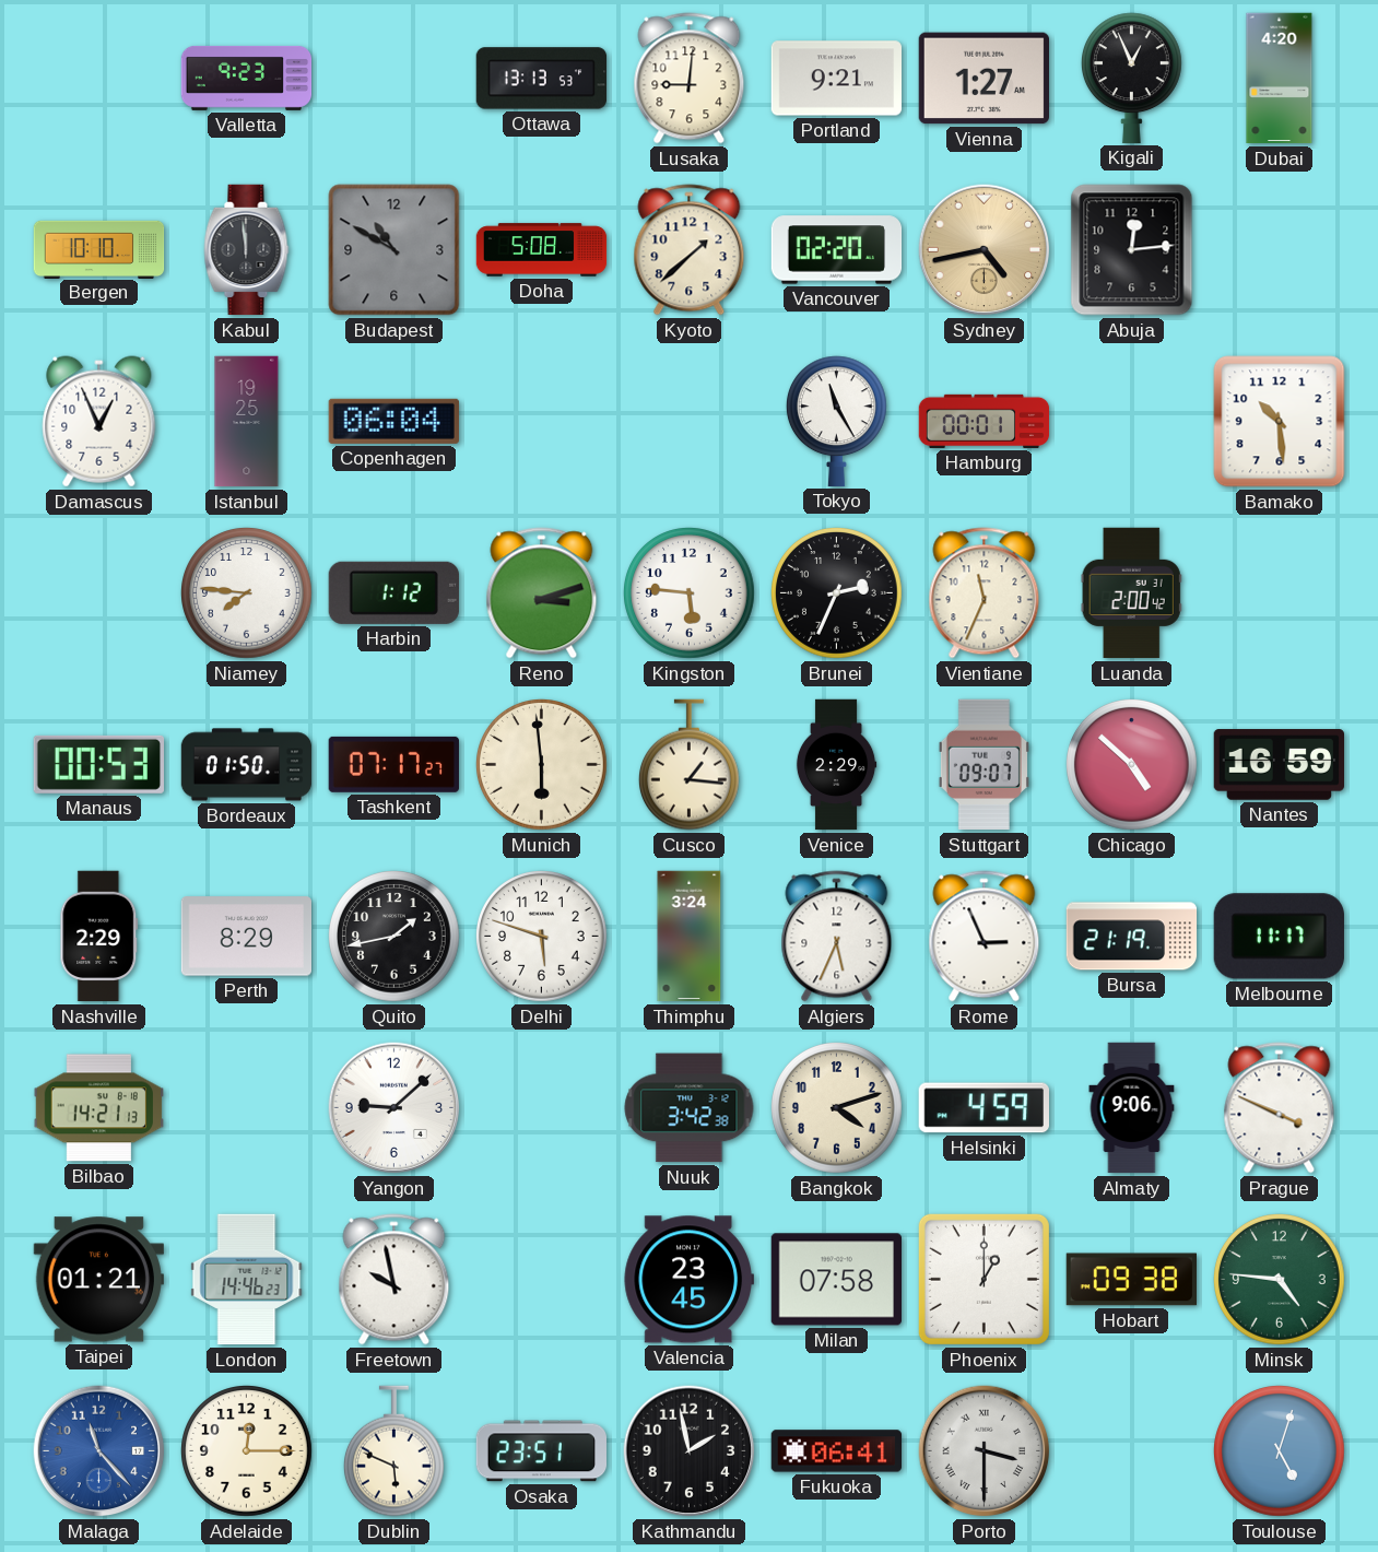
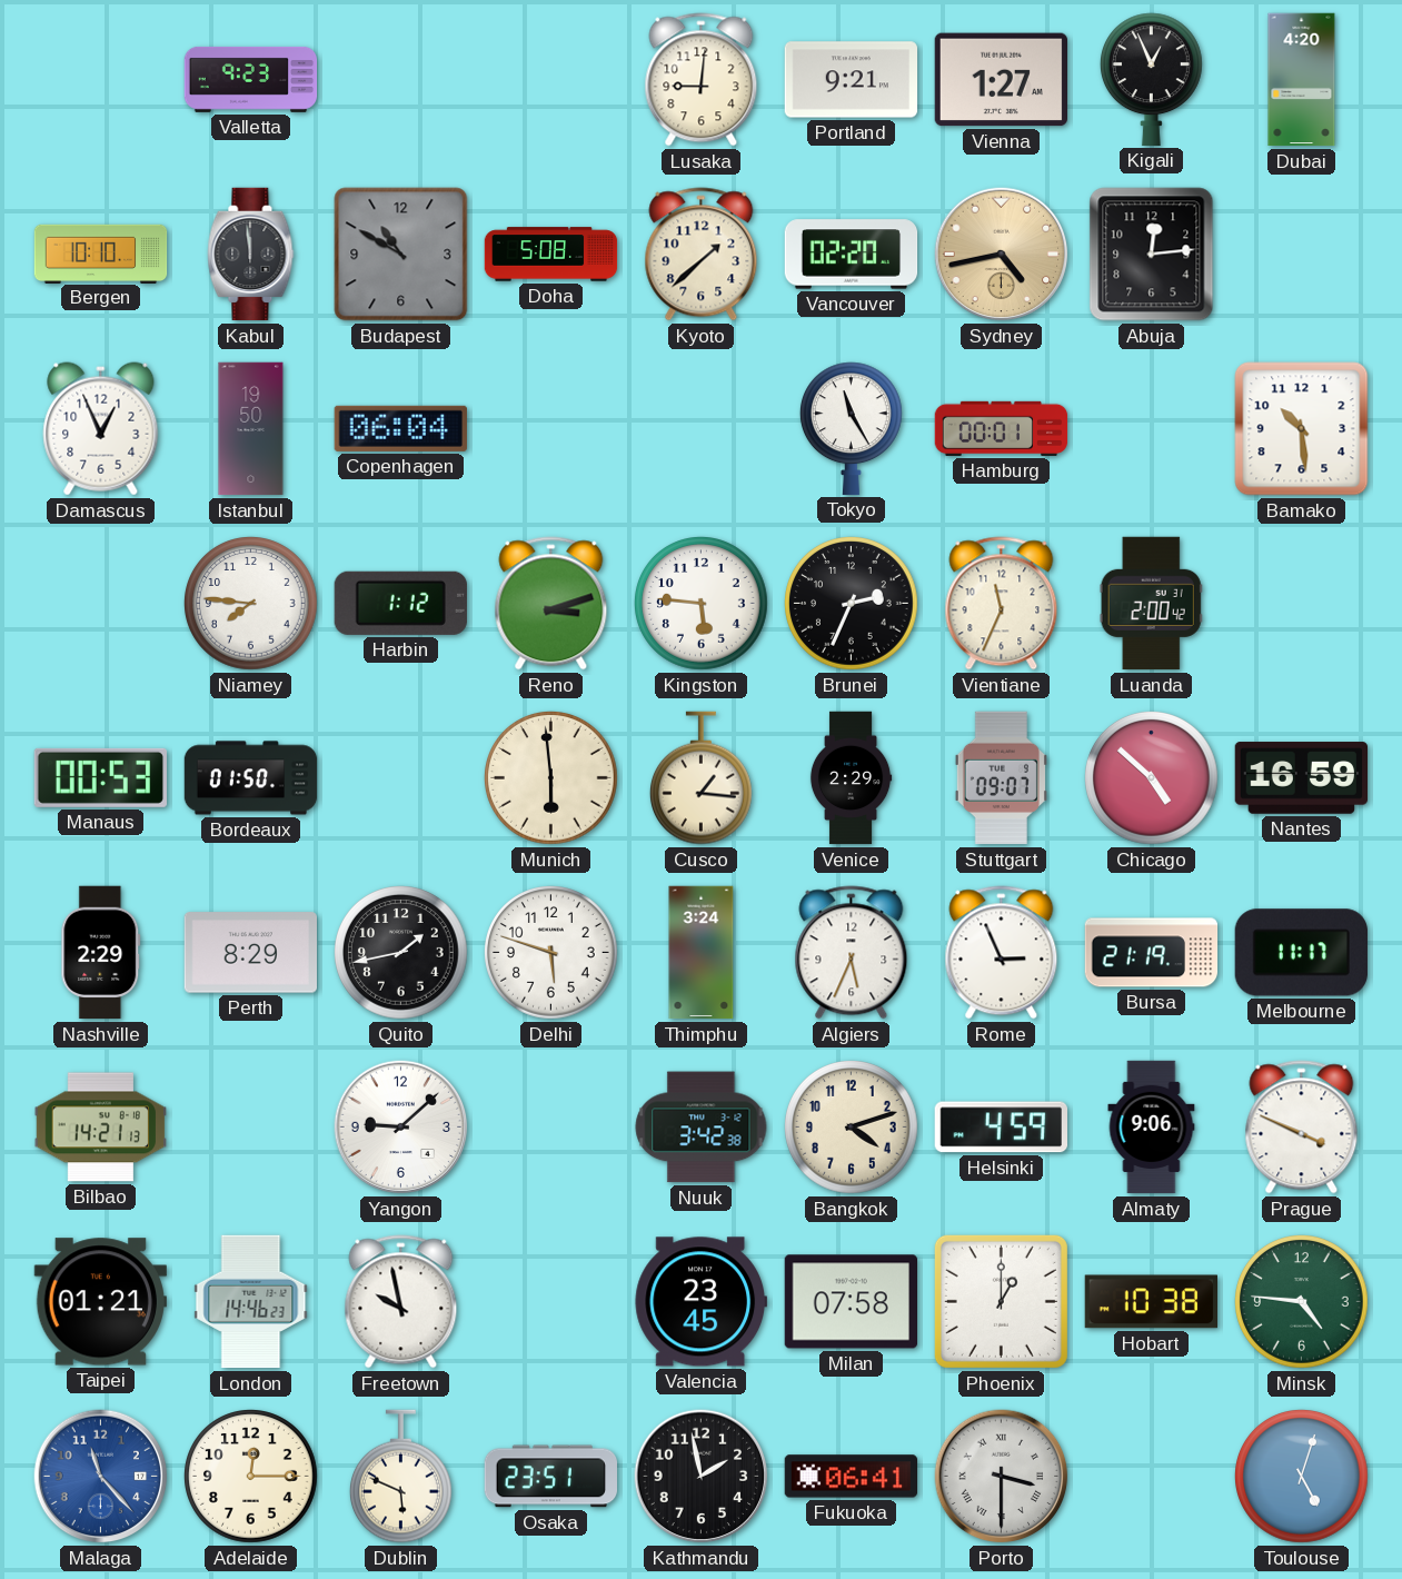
Ottawa: 13:13 -> none (542, 79)
Istanbul: 19:25 -> 19:50 (251, 429)
Tashkent: 07:17 -> none (393, 764)
Hobart: 09:38 -> 10:38 (1151, 1302)
